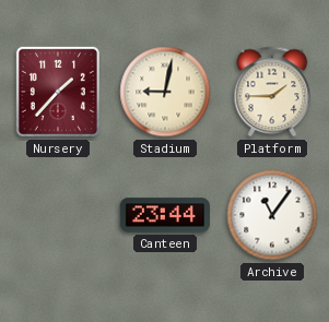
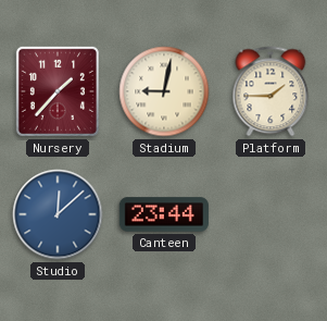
Studio: none -> 12:08 (58, 214)
Archive: 11:06 -> none (272, 215)
